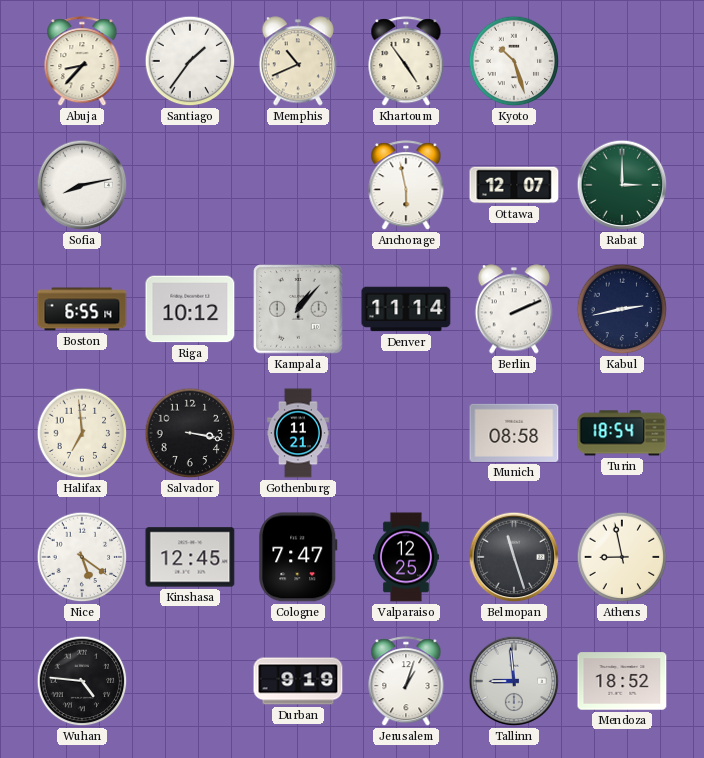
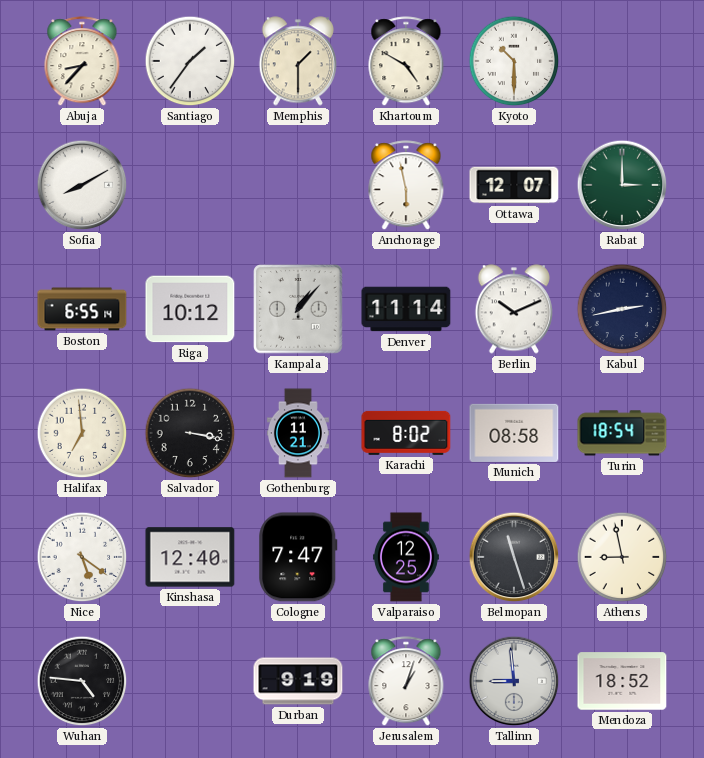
Memphis: 10:41 -> 1:30 (297, 61)
Khartoum: 4:54 -> 4:50 (406, 62)
Kyoto: 10:27 -> 10:30 (514, 61)
Sofia: 8:13 -> 8:10 (82, 185)
Berlin: 2:11 -> 10:11 (513, 309)
Karachi: none -> 8:02 (406, 433)
Kinshasa: 12:45 -> 12:40 (190, 557)
